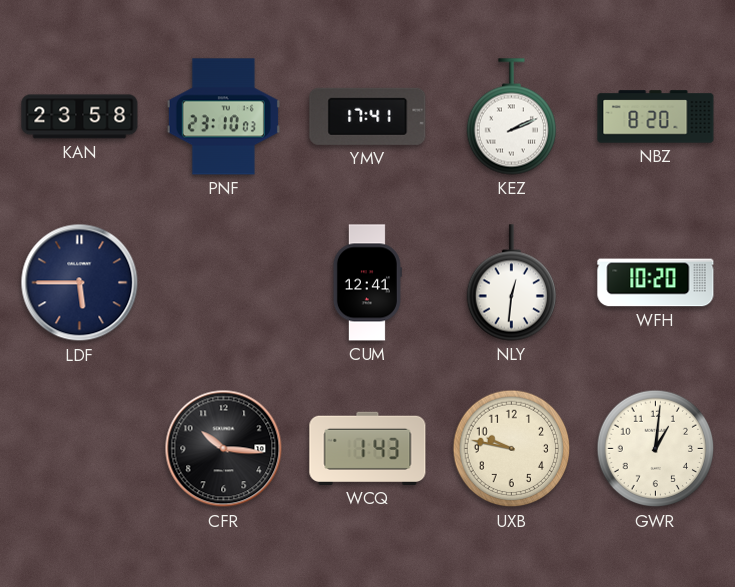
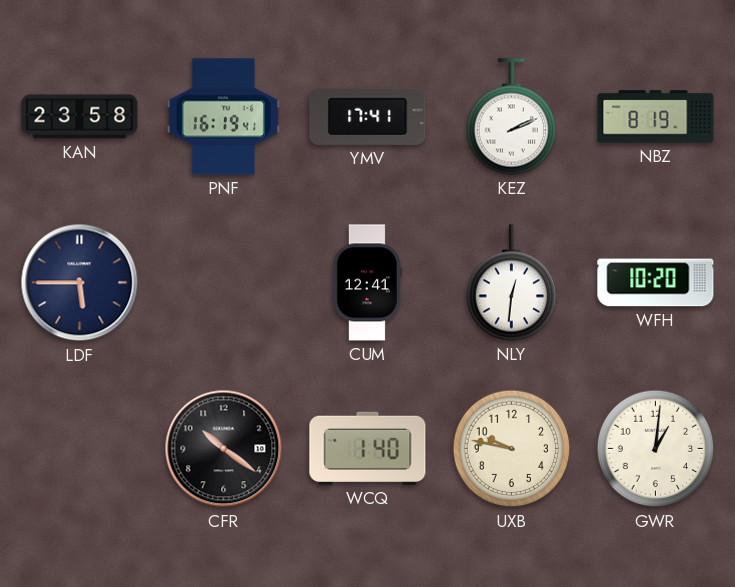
PNF: 23:10 -> 16:19 (223, 117)
NBZ: 8:20 -> 8:19 (656, 117)
CFR: 10:16 -> 10:21 (224, 449)
WCQ: 1:43 -> 1:40 (368, 448)
